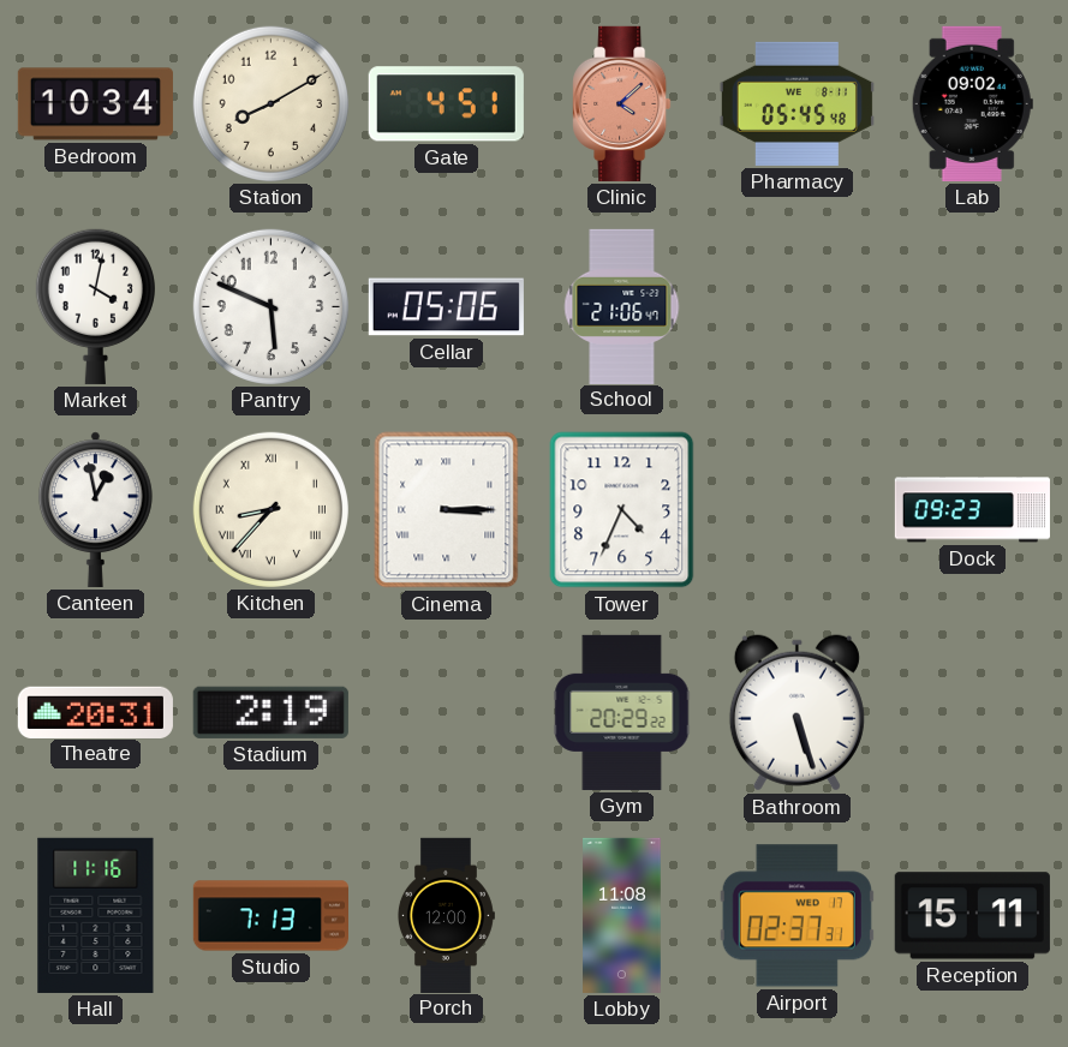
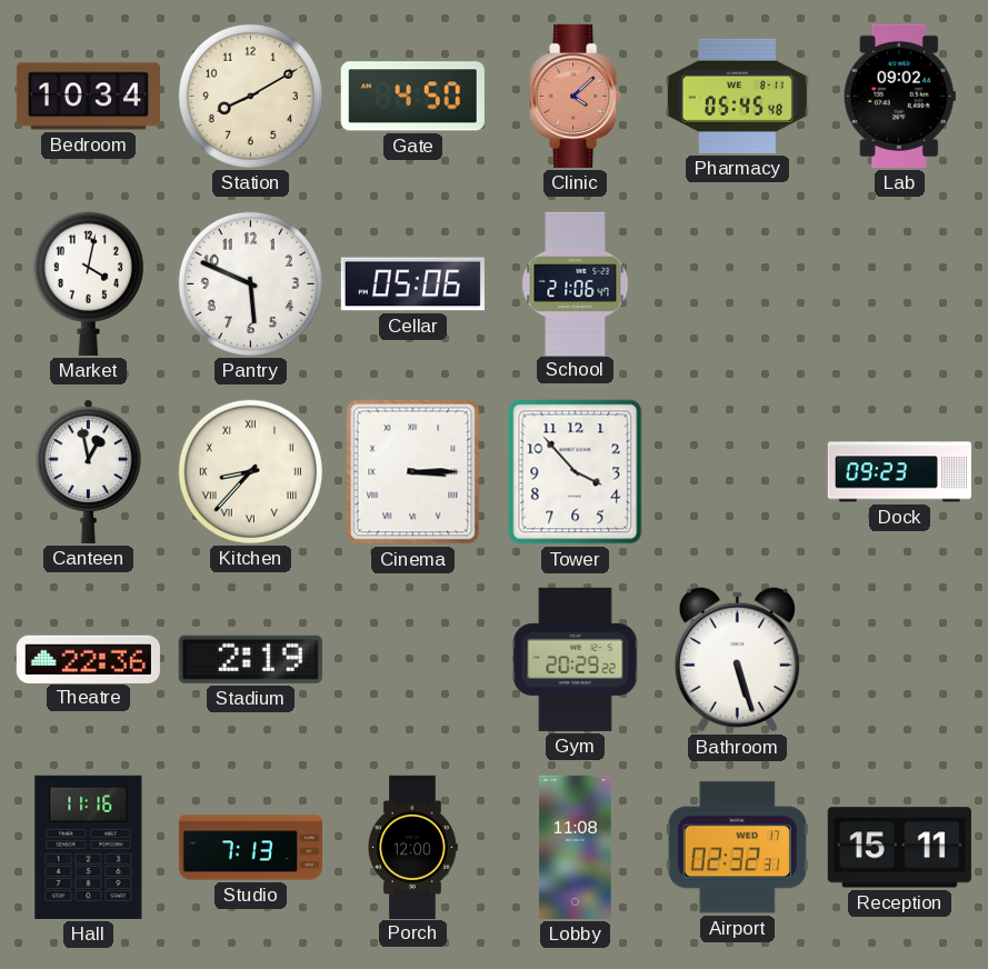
Gate: 4:51 -> 4:50 (412, 97)
Tower: 4:34 -> 3:53 (576, 472)
Theatre: 20:31 -> 22:36 (88, 659)
Airport: 02:37 -> 02:32 (737, 848)
